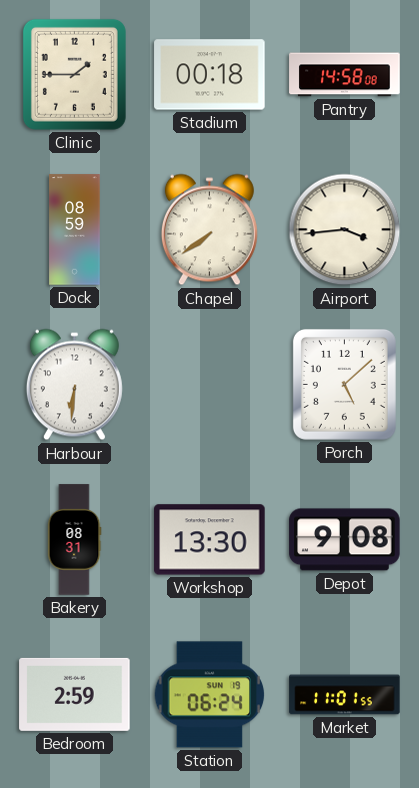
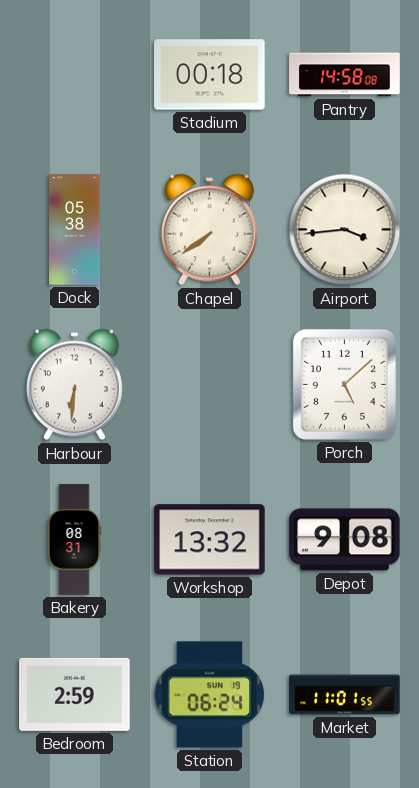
Clinic: 1:45 -> none (74, 74)
Dock: 08:59 -> 05:38 (75, 230)
Workshop: 13:30 -> 13:32 (210, 540)
